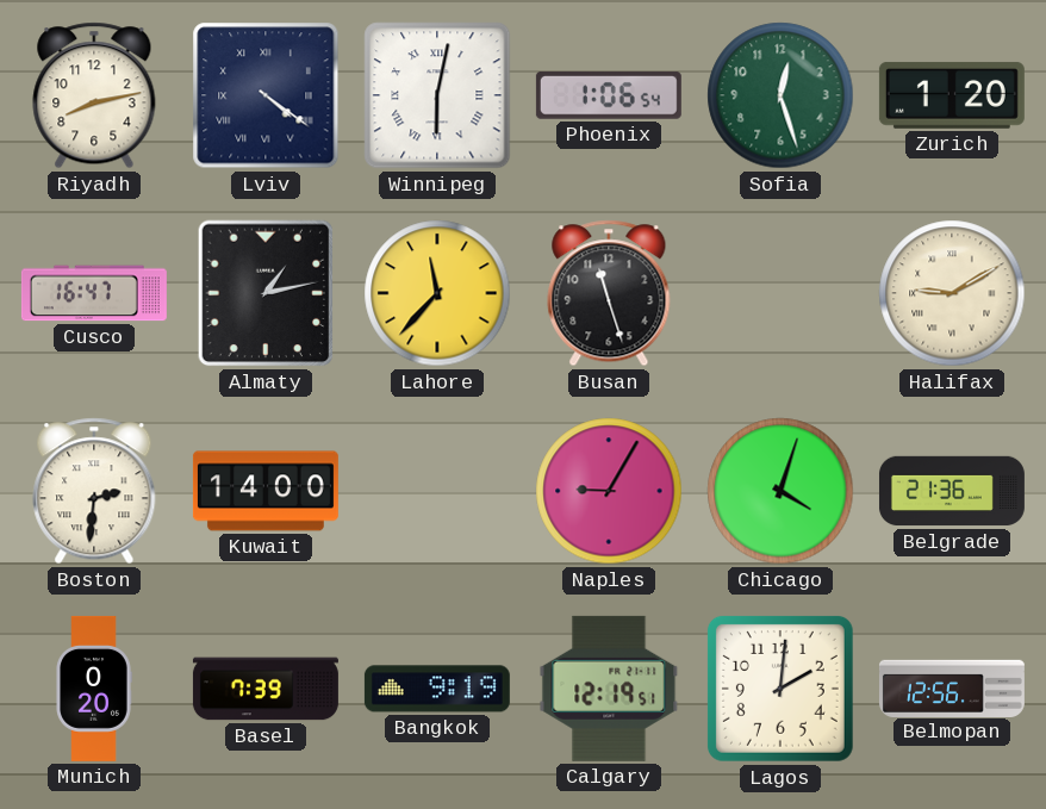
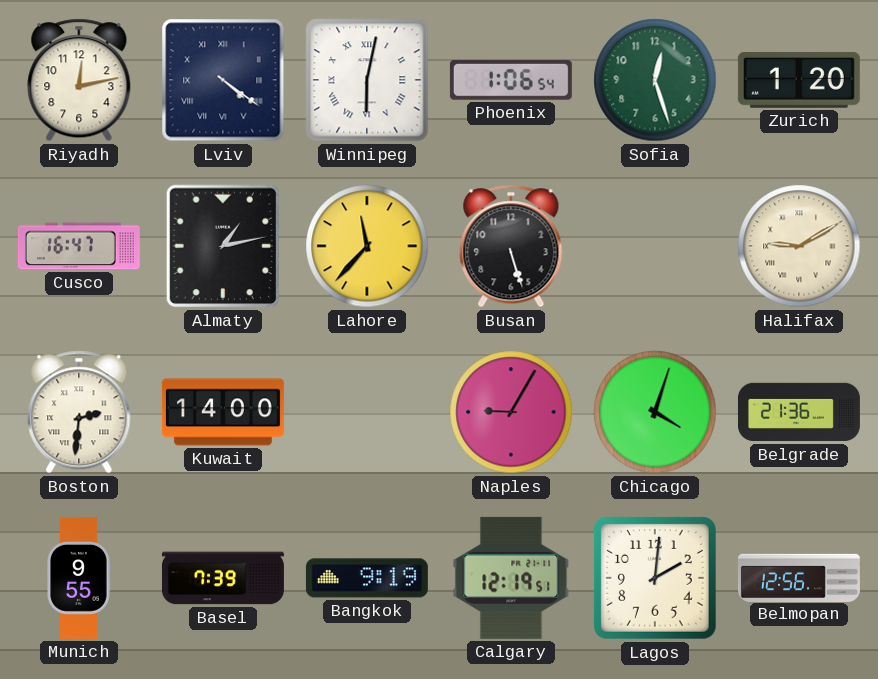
Riyadh: 8:13 -> 12:13 (79, 80)
Busan: 11:27 -> 5:27 (511, 246)
Munich: 0:20 -> 9:55 (79, 578)
